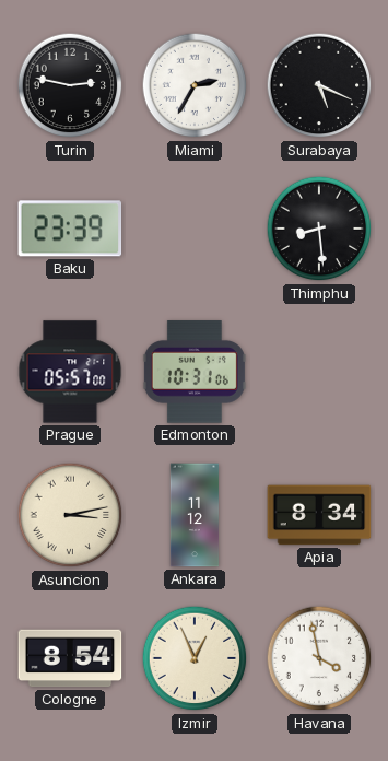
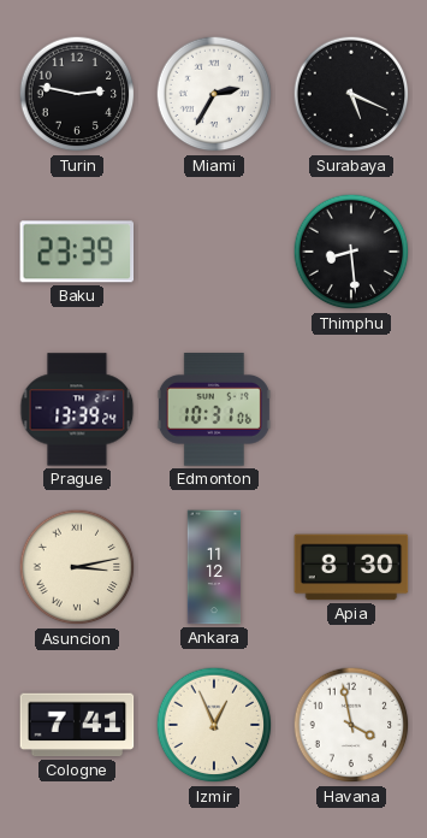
Prague: 05:57 -> 13:39 (77, 409)
Apia: 8:34 -> 8:30 (351, 567)
Cologne: 8:54 -> 7:41 (77, 725)
